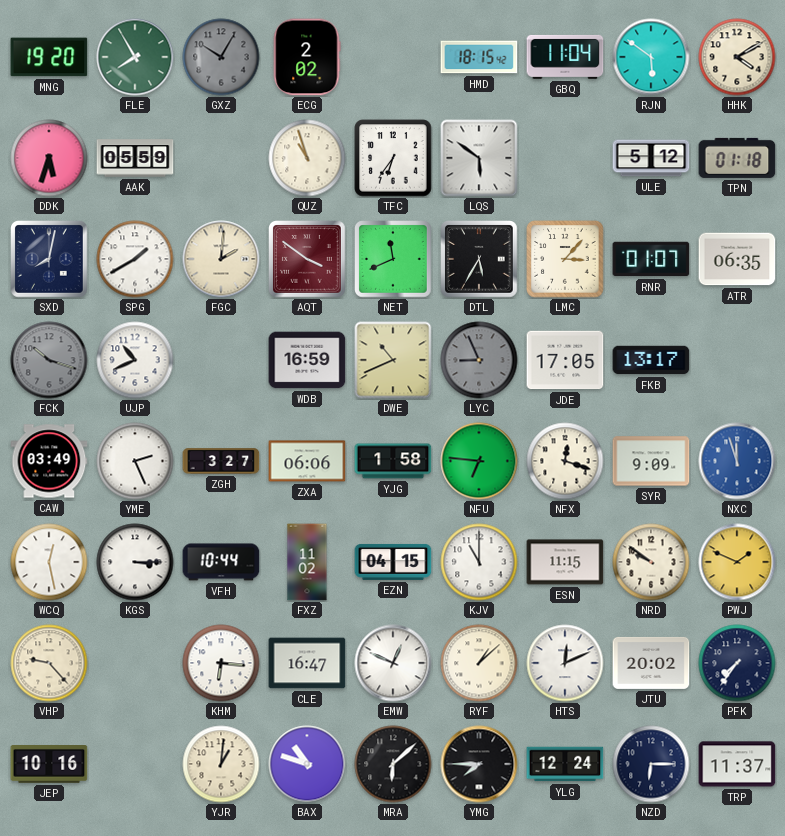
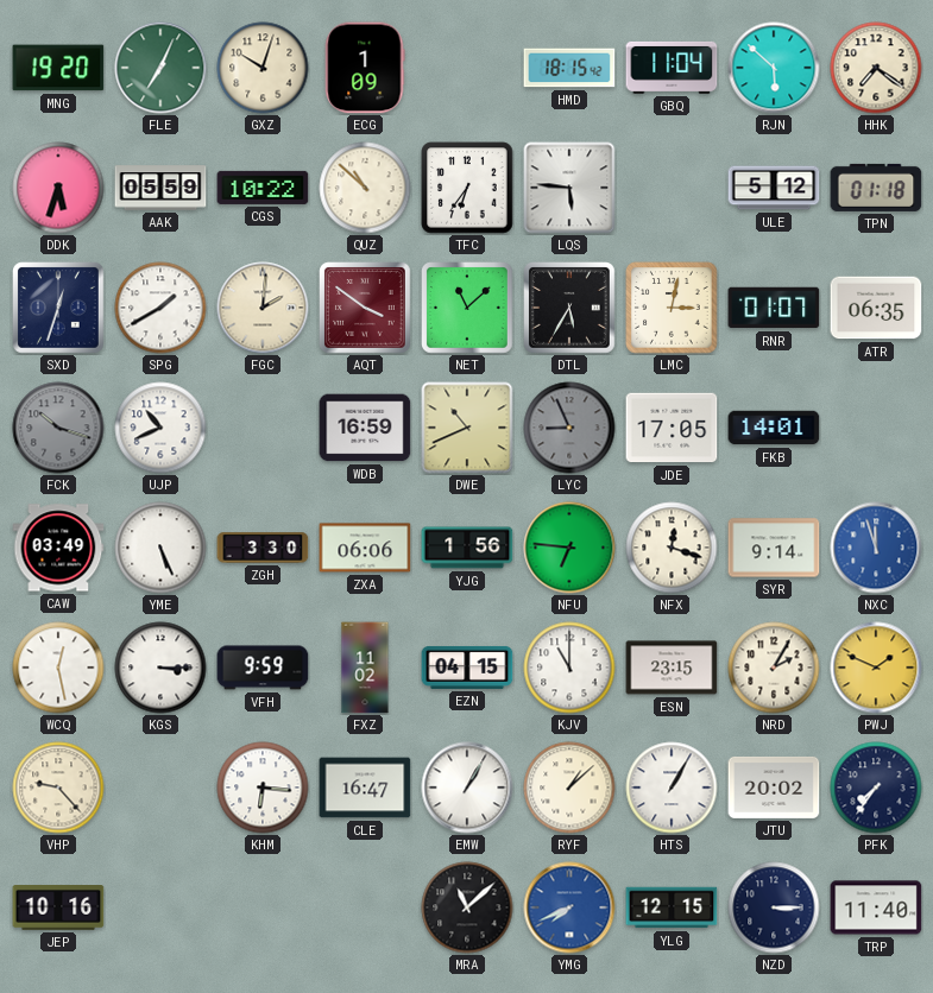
FLE: 7:55 -> 7:04 (160, 68)
GXZ: 10:05 -> 10:03 (263, 68)
GXZ dial: grey -> cream (263, 68)
ECG: 2:02 -> 1:09 (365, 68)
RJN: 5:51 -> 5:52 (774, 68)
HHK: 4:10 -> 7:21 (876, 68)
CGS: none -> 10:22 (263, 188)
QUZ: 10:57 -> 10:52 (365, 188)
LQS: 5:51 -> 5:46 (569, 188)
SXD: 8:02 -> 12:33 (59, 309)
NET: 11:41 -> 11:08 (468, 309)
LMC: 3:07 -> 3:02 (672, 308)
FKB: 13:17 -> 14:01 (774, 428)
YME: 2:26 -> 5:26 (160, 548)
ZGH: 3:27 -> 3:30 (263, 548)
YJG: 1:58 -> 1:56 (467, 548)
SYR: 9:09 -> 9:14 (774, 548)
VFH: 10:44 -> 9:59 (263, 668)
ESN: 11:15 -> 23:15 (672, 668)
NRD: 9:51 -> 2:05 (774, 668)
EMW: 12:49 -> 1:05 (467, 788)
HTS: 12:11 -> 1:05 (672, 788)
YJR: 1:01 -> none (221, 764)
BAX: 10:48 -> none (307, 764)
MRA: 6:08 -> 11:08 (467, 907)
YMG: 7:45 -> 7:41 (569, 907)
YMG dial: black -> blue (569, 907)
YLG: 12:24 -> 12:15 (672, 907)
NZD: 6:15 -> 3:15 (774, 907)
TRP: 11:37 -> 11:40 (876, 907)
